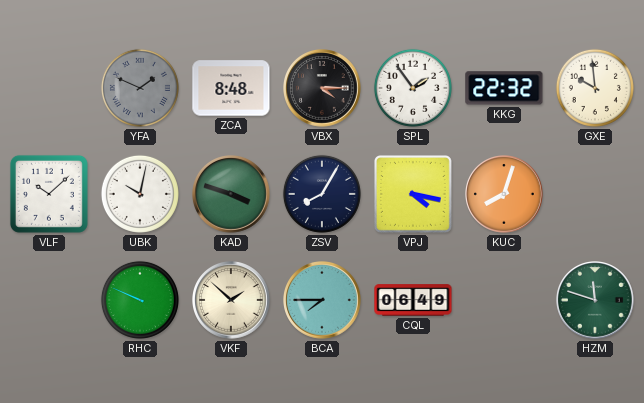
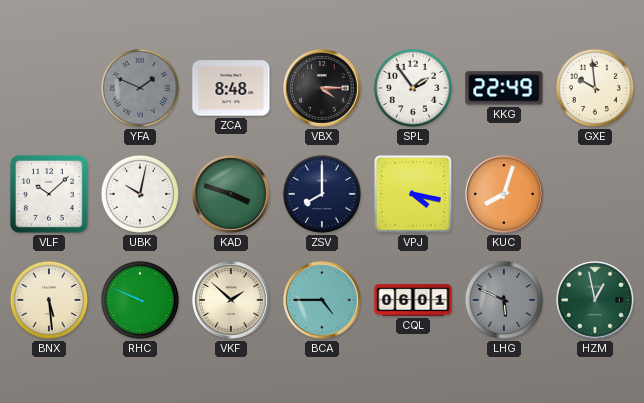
KKG: 22:32 -> 22:49 (504, 88)
ZSV: 8:05 -> 8:00 (322, 194)
BNX: none -> 5:29 (49, 300)
BCA: 7:45 -> 4:45 (322, 301)
CQL: 06:49 -> 06:01 (413, 300)
LHG: none -> 5:49 (504, 300)
HZM: 11:48 -> 12:58 (595, 301)
